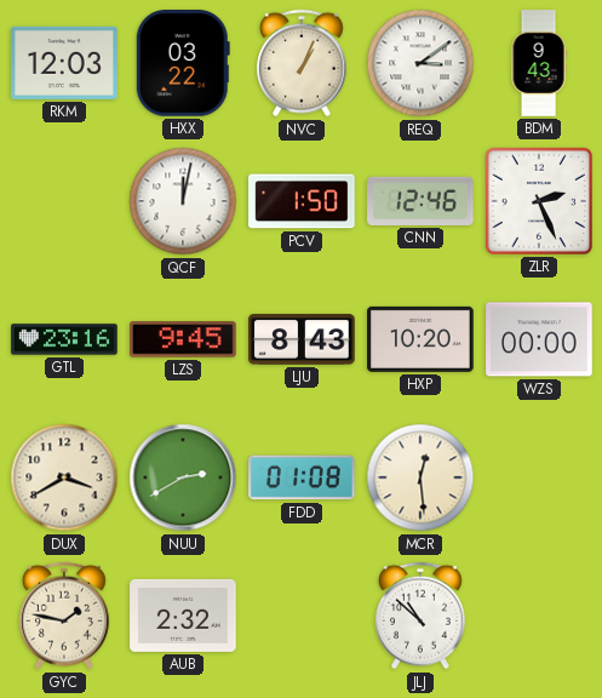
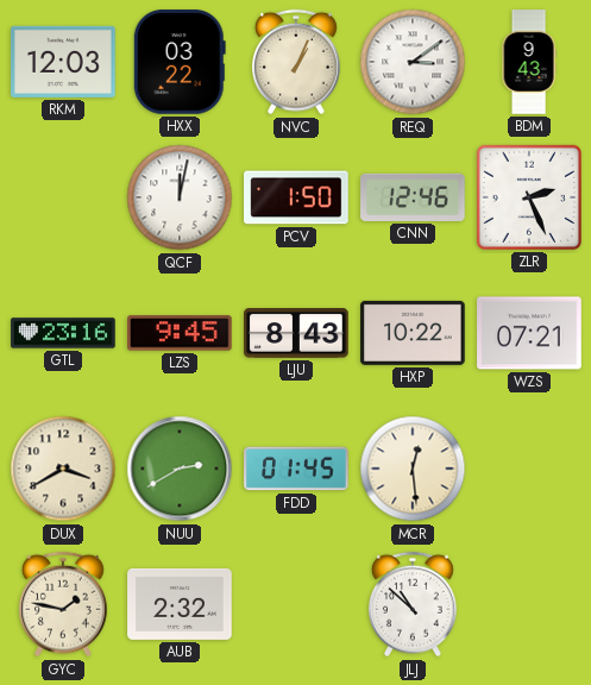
HXP: 10:20 -> 10:22 (413, 333)
WZS: 00:00 -> 07:21 (529, 333)
FDD: 01:08 -> 01:45 (296, 469)
